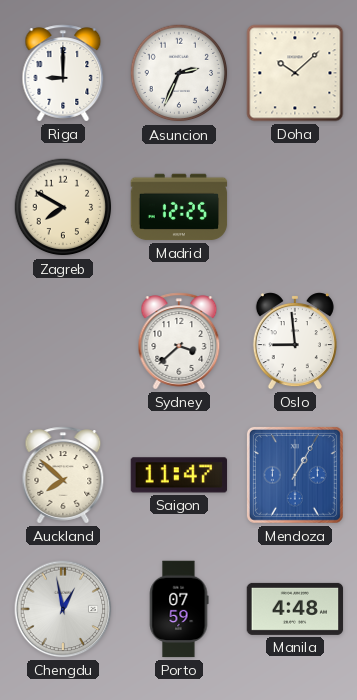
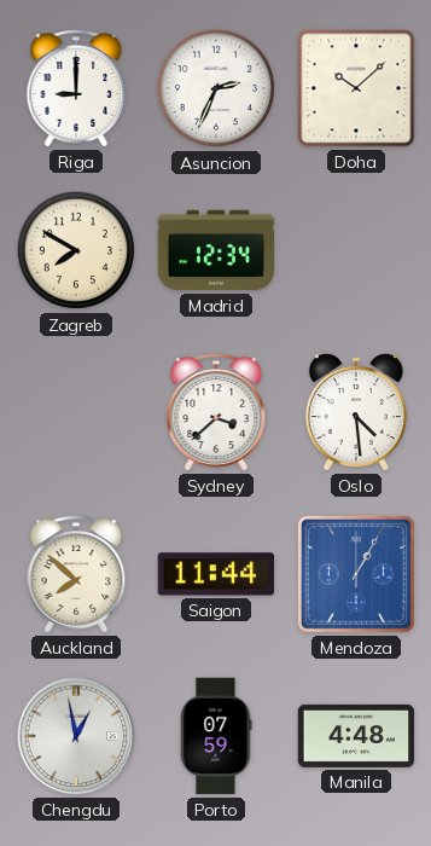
Madrid: 12:25 -> 12:34 (216, 250)
Oslo: 8:59 -> 4:29 (356, 412)
Saigon: 11:47 -> 11:44 (216, 574)
